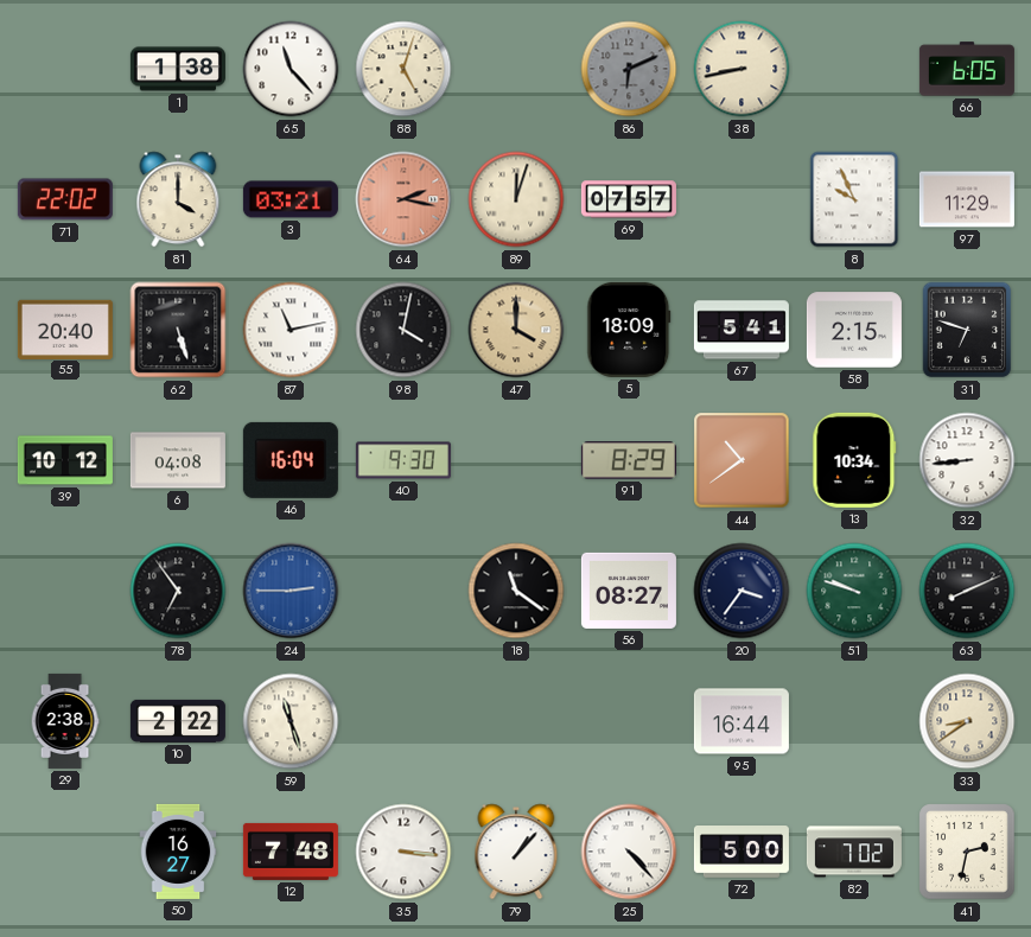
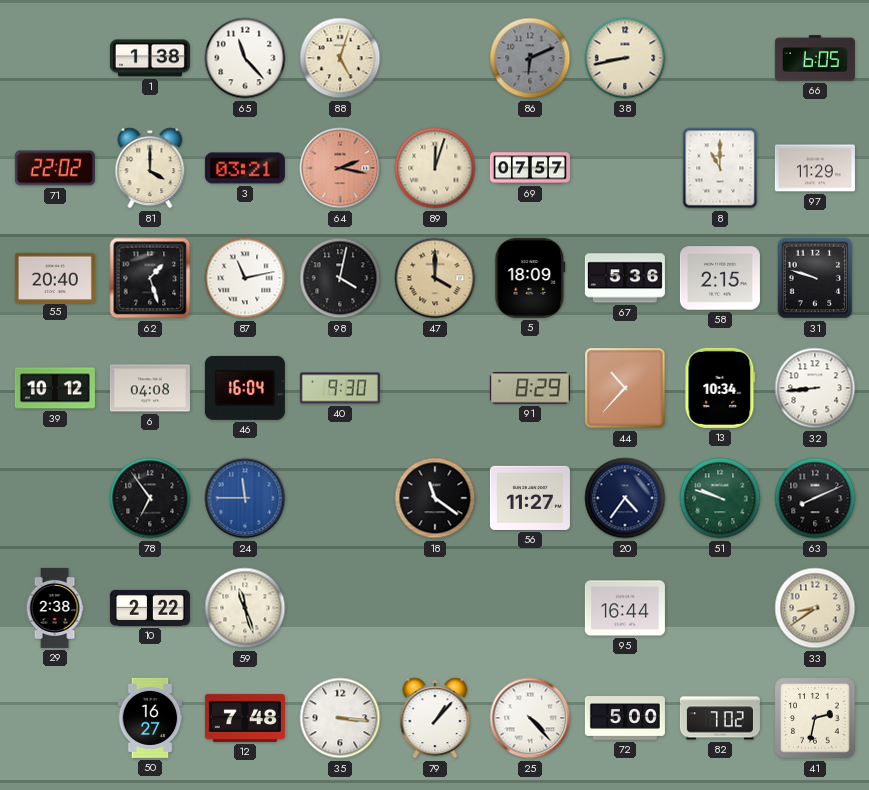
8: 9:56 -> 11:00 (720, 168)
62: 5:27 -> 1:27 (150, 278)
67: 5:41 -> 5:36 (625, 278)
31: 6:48 -> 9:48 (815, 278)
44: 10:39 -> 10:37 (625, 388)
24: 2:45 -> 11:45 (245, 498)
56: 08:27 -> 11:27 (530, 498)
20: 3:36 -> 4:36 (625, 498)
